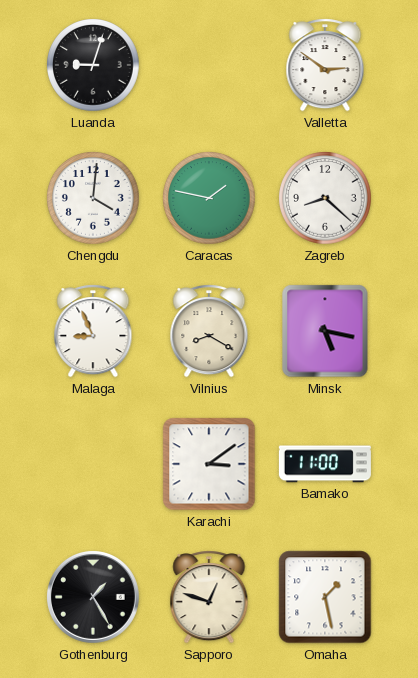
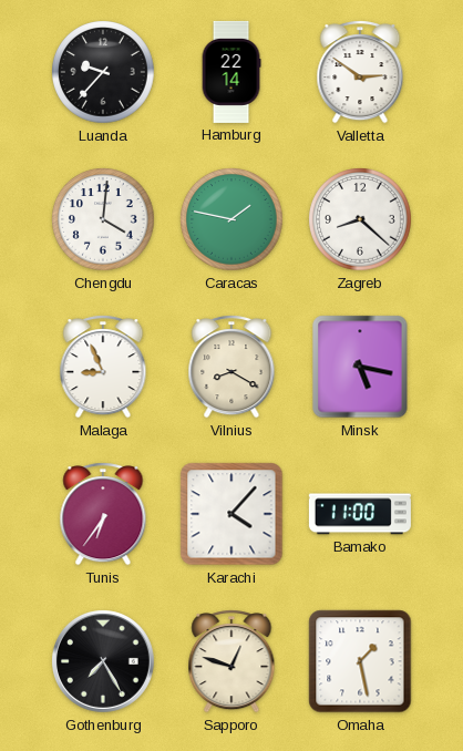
Luanda: 9:03 -> 9:37 (103, 72)
Hamburg: none -> 22:14 (231, 72)
Tunis: none -> 6:36 (103, 515)
Karachi: 3:09 -> 4:07 (231, 514)
Gothenburg: 1:25 -> 7:25 (103, 661)
